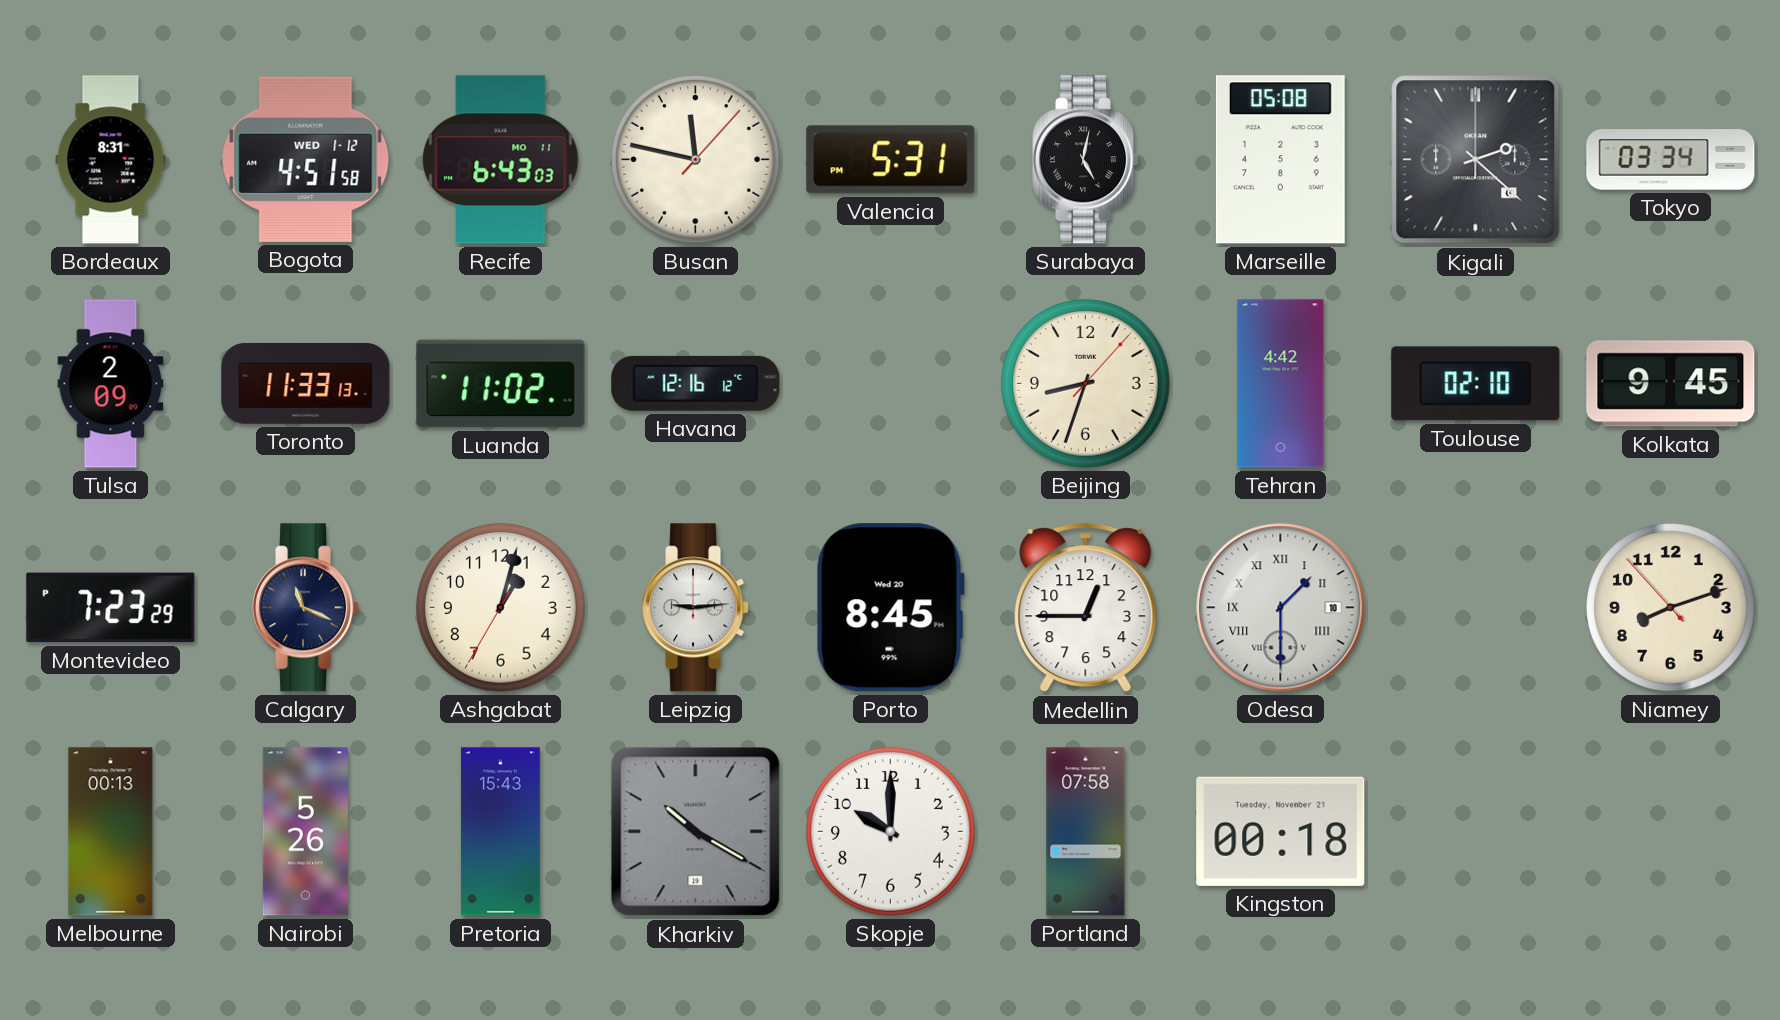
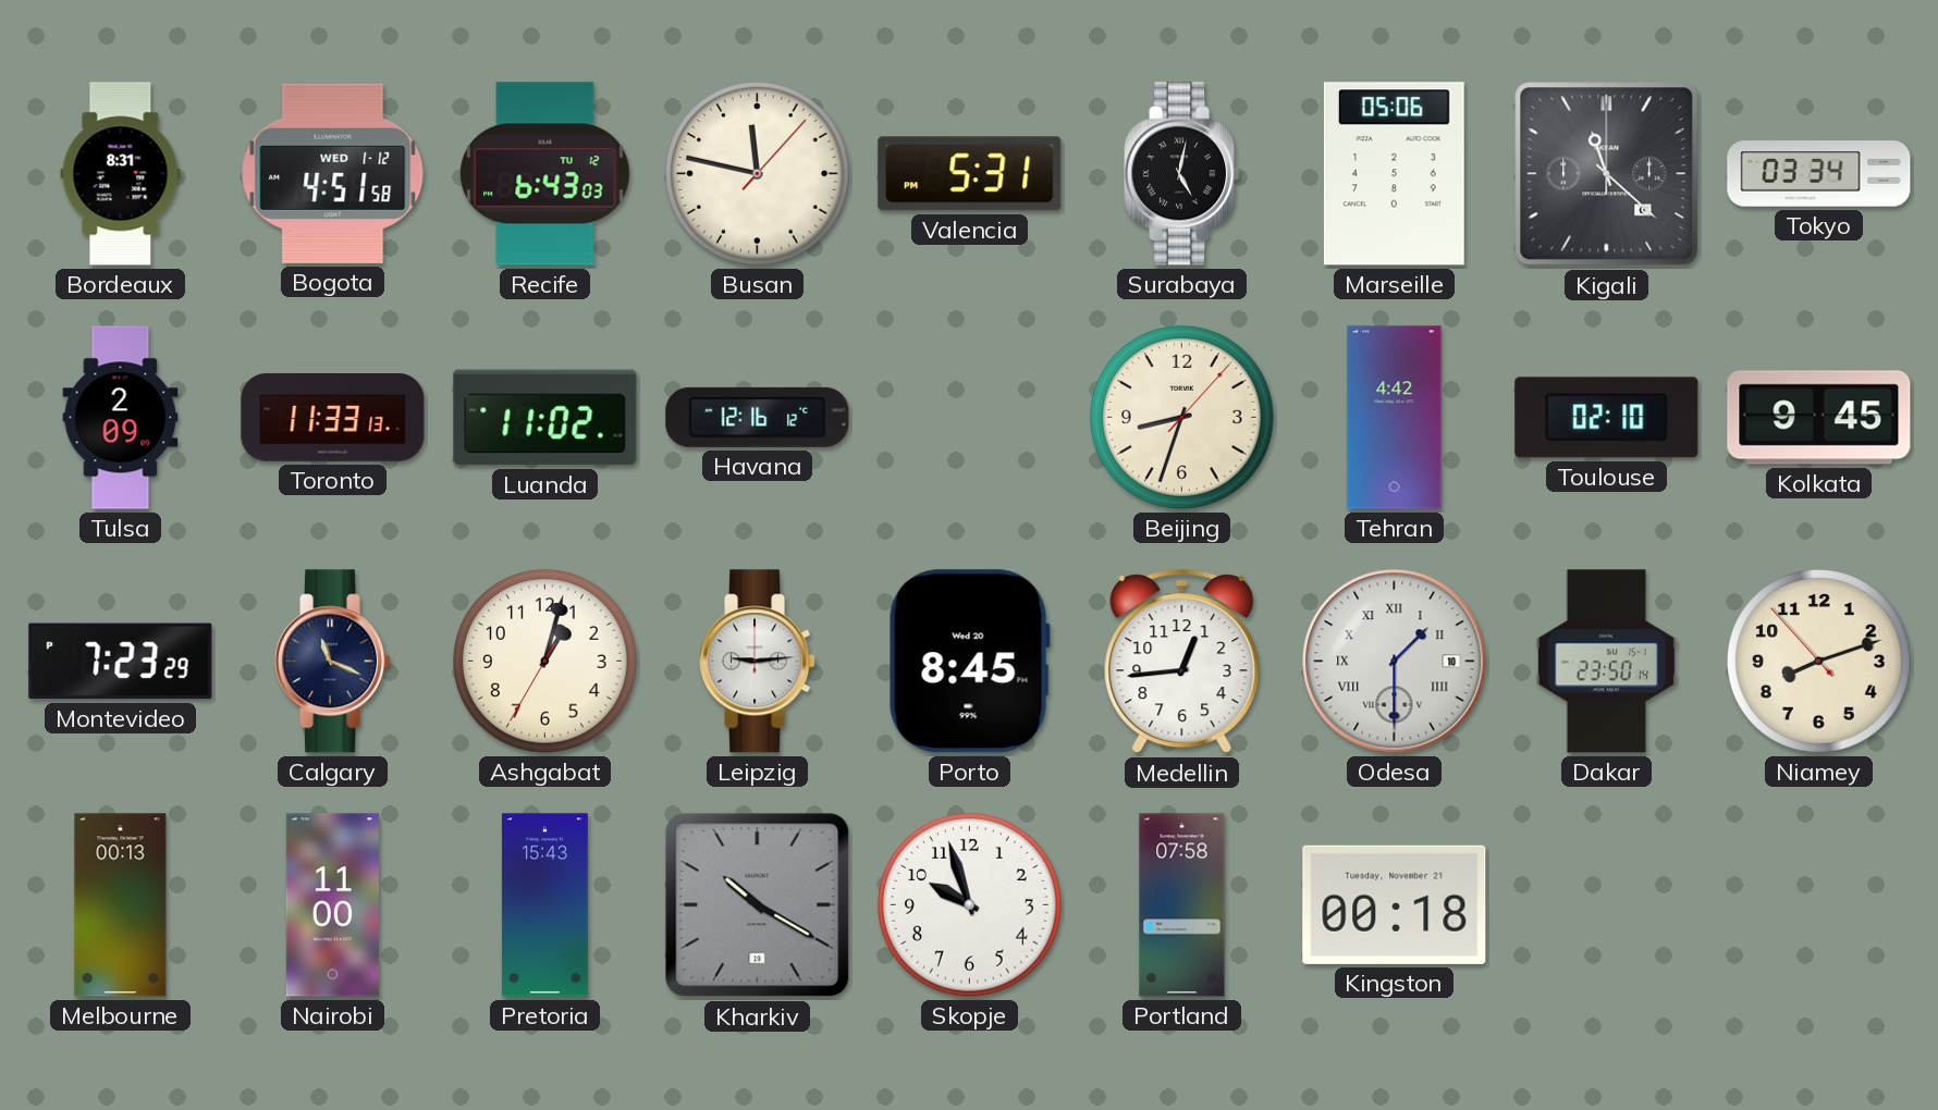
Recife date: MO 11 -> TU 12 (545, 174)
Marseille: 05:08 -> 05:06 (1394, 174)
Kigali: 2:22 -> 11:22 (1607, 174)
Medellin: 12:45 -> 12:44 (1182, 662)
Dakar: none -> 23:50 (1606, 662)
Nairobi: 5:26 -> 11:00 (332, 905)
Skopje: 10:00 -> 9:57 (970, 905)
